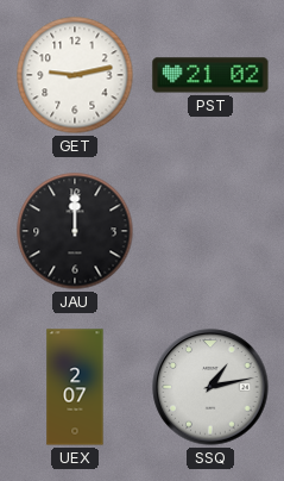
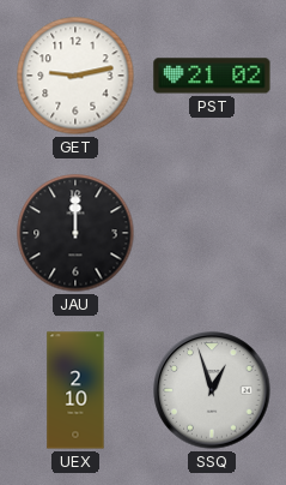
UEX: 2:07 -> 2:10 (75, 390)
SSQ: 1:13 -> 12:57 (212, 390)
